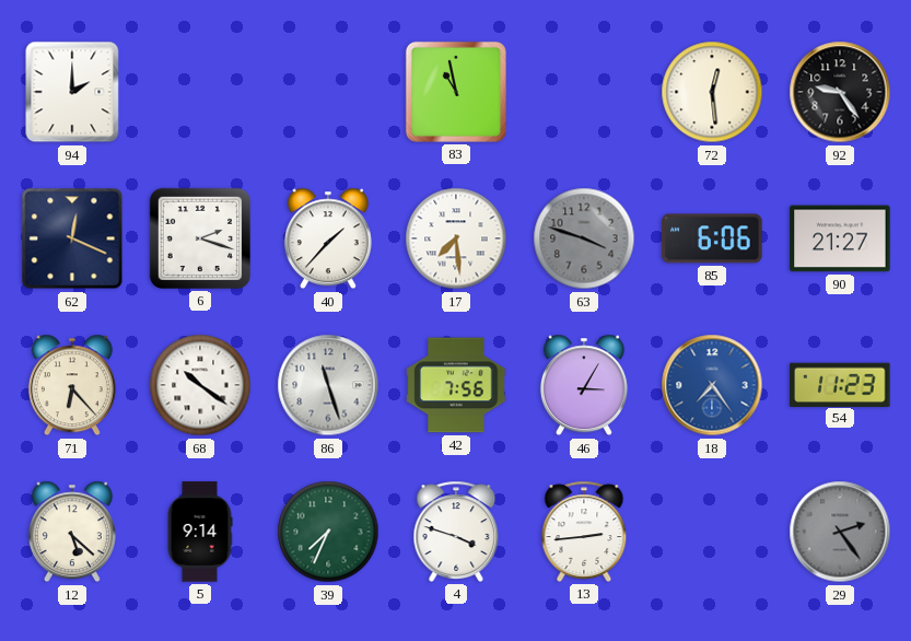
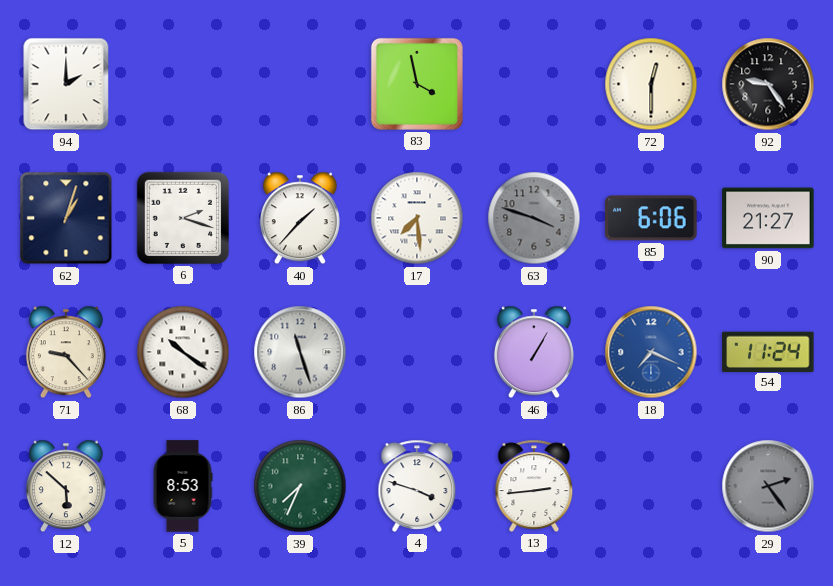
83: 10:58 -> 3:58 (417, 84)
72: 12:29 -> 12:30 (651, 84)
62: 12:19 -> 1:03 (66, 218)
71: 6:23 -> 9:23 (66, 352)
42: 7:56 -> none (456, 385)
46: 3:05 -> 1:05 (534, 352)
18: 7:24 -> 7:19 (651, 352)
54: 11:23 -> 11:24 (768, 351)
12: 5:22 -> 5:52 (66, 486)
5: 9:14 -> 8:53 (183, 486)
